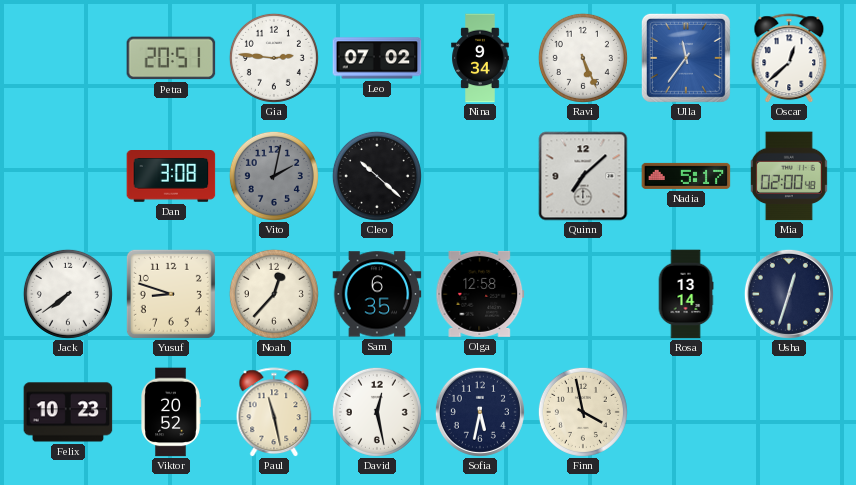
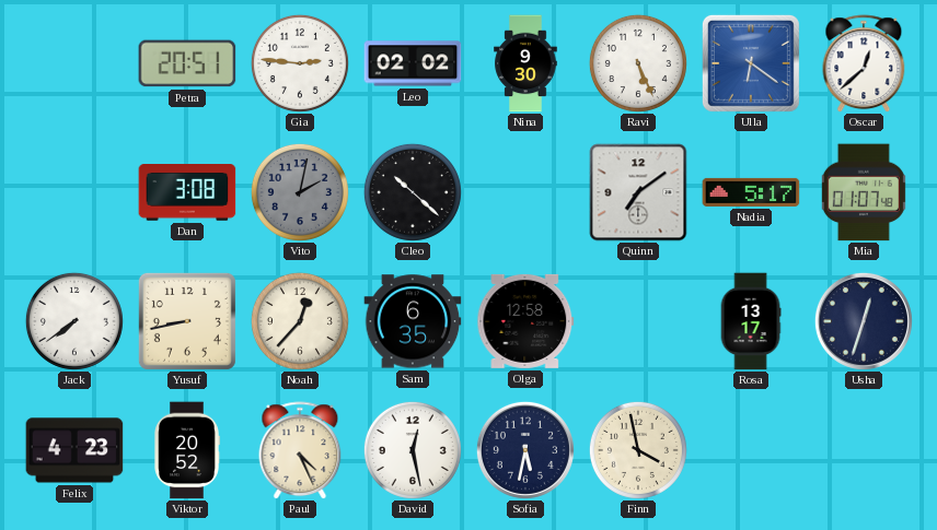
Leo: 07:02 -> 02:02 (413, 63)
Nina: 9:34 -> 9:30 (525, 63)
Ulla: 11:36 -> 6:21 (751, 63)
Quinn: 7:08 -> 7:09 (638, 192)
Mia: 02:00 -> 01:07 (864, 192)
Yusuf: 8:48 -> 8:43 (187, 321)
Rosa: 13:14 -> 13:17 (751, 321)
Felix: 10:23 -> 4:23 (74, 450)
Paul: 11:28 -> 4:26 (300, 450)
